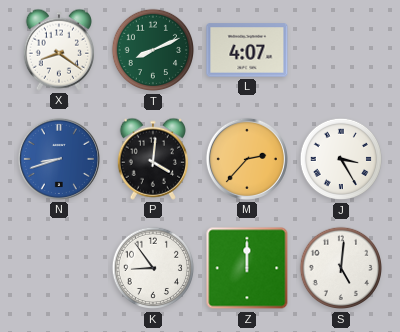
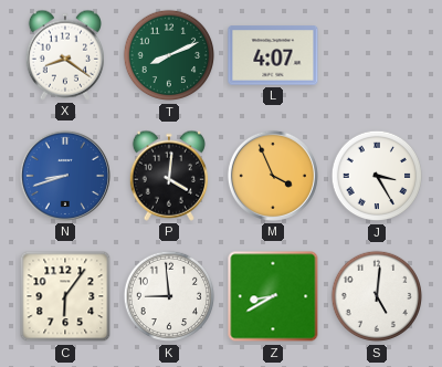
M: 2:37 -> 3:56 (273, 176)
C: none -> 6:06 (65, 296)
K: 8:54 -> 8:59 (169, 296)
Z: 12:00 -> 8:40 (273, 296)
